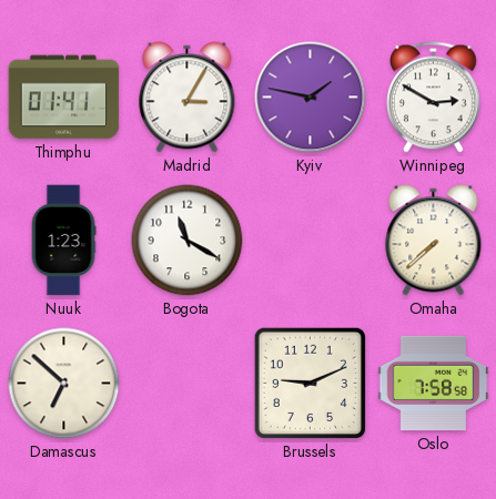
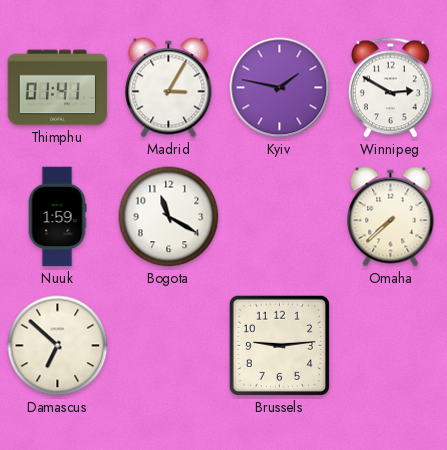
Nuuk: 1:23 -> 1:59 (57, 217)
Brussels: 9:11 -> 9:14 (279, 345)
Oslo: 7:58 -> none (434, 384)
